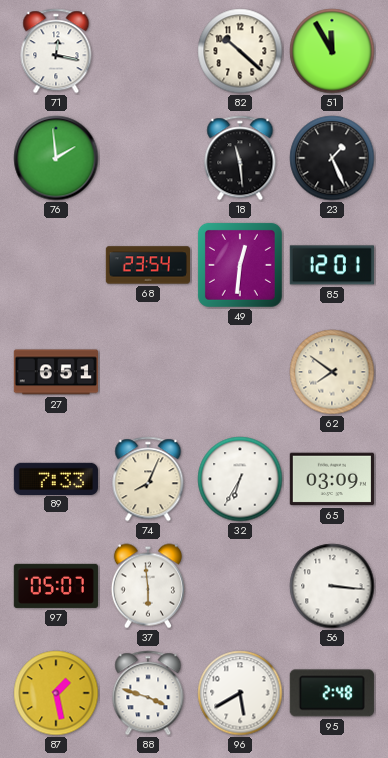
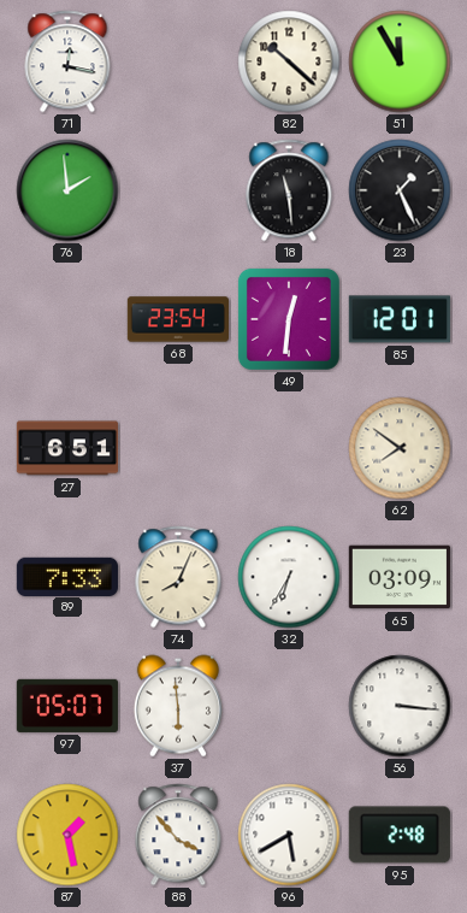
88: 3:48 -> 3:53 (178, 835)
